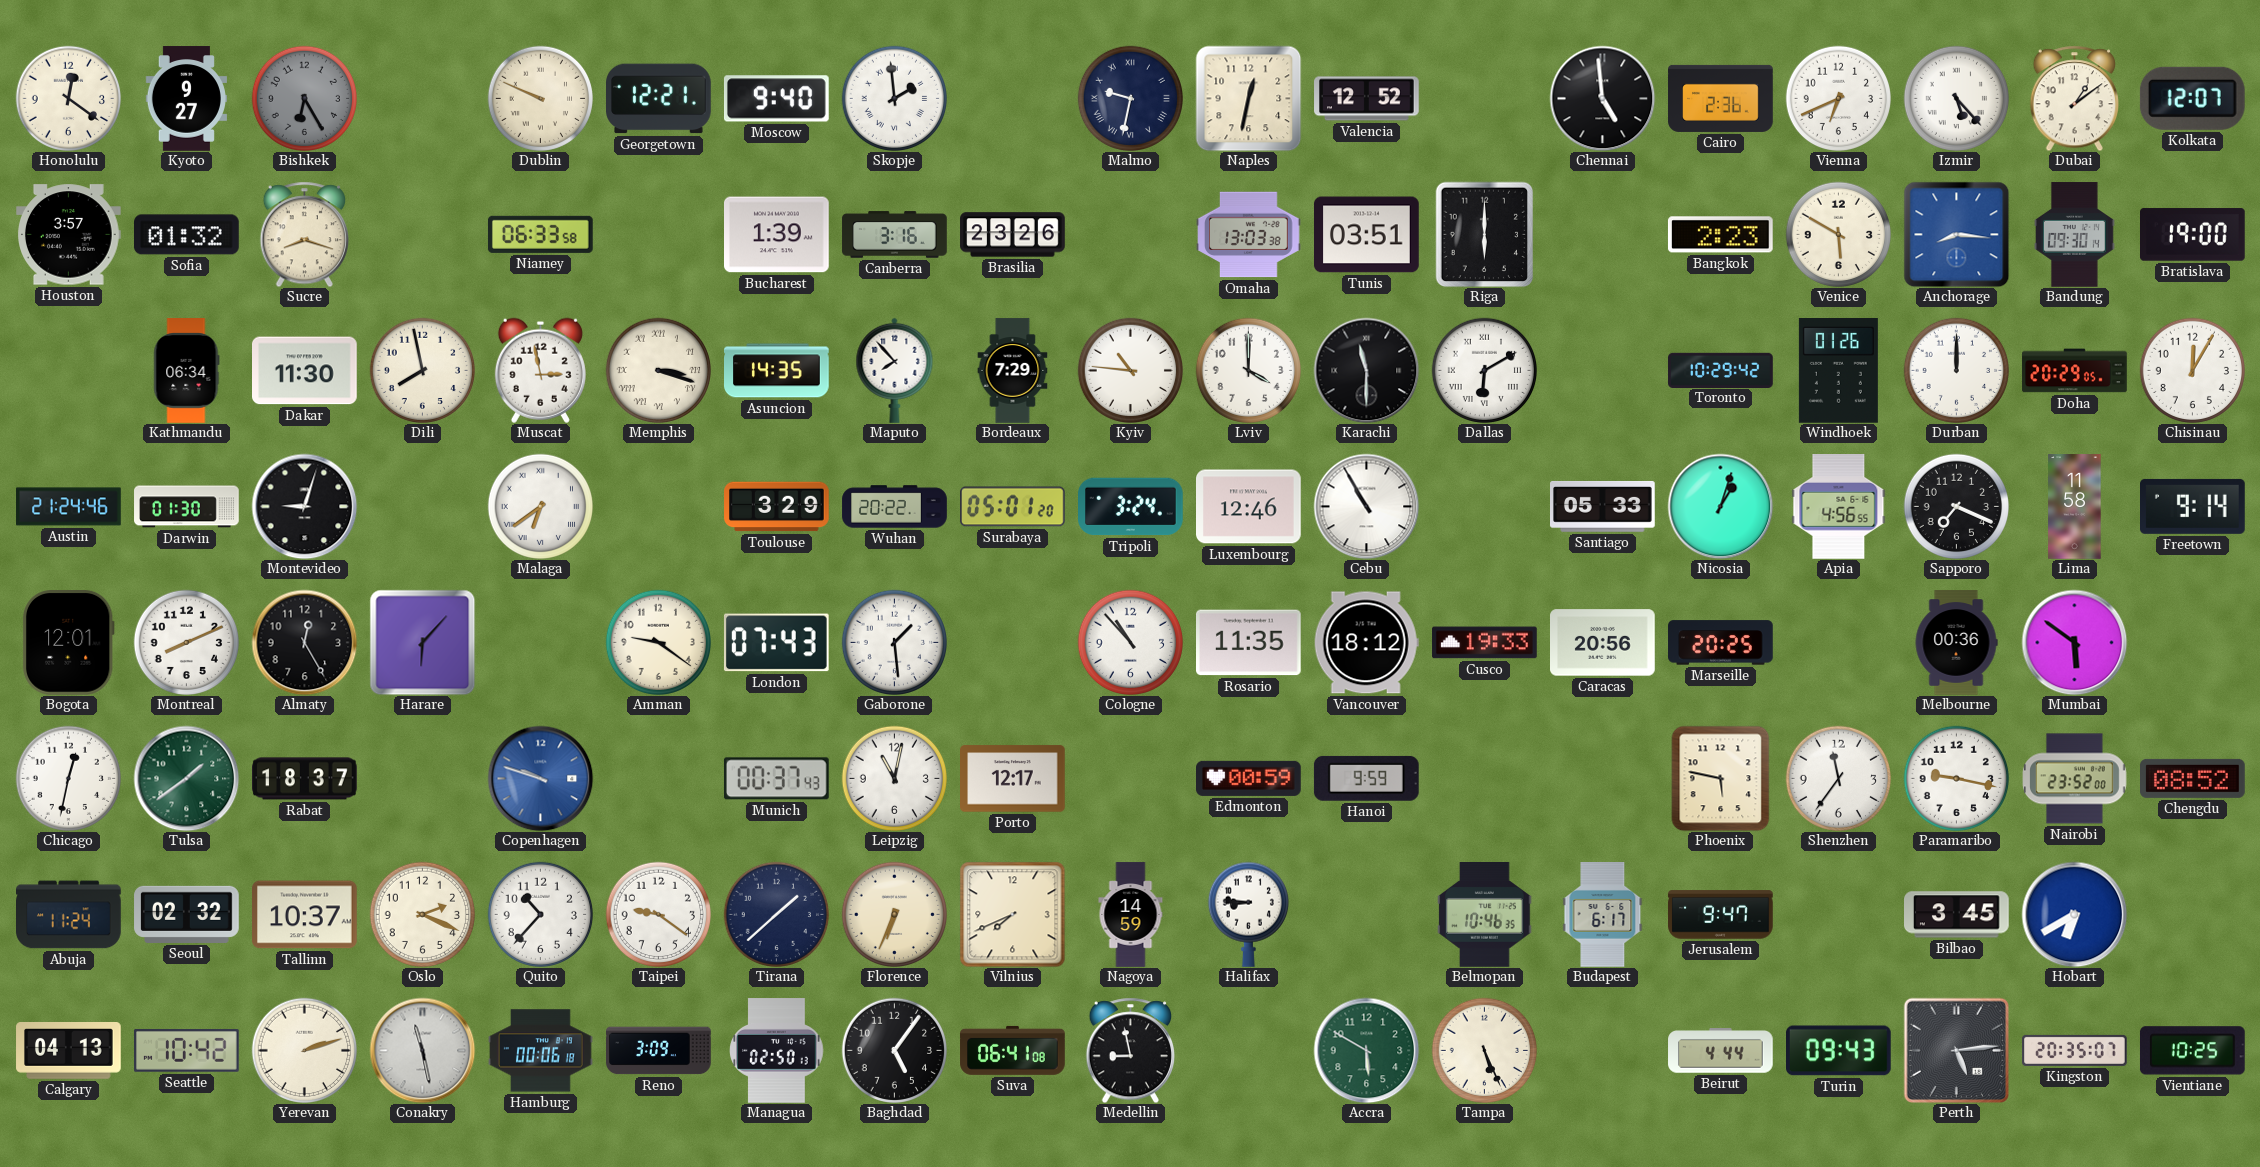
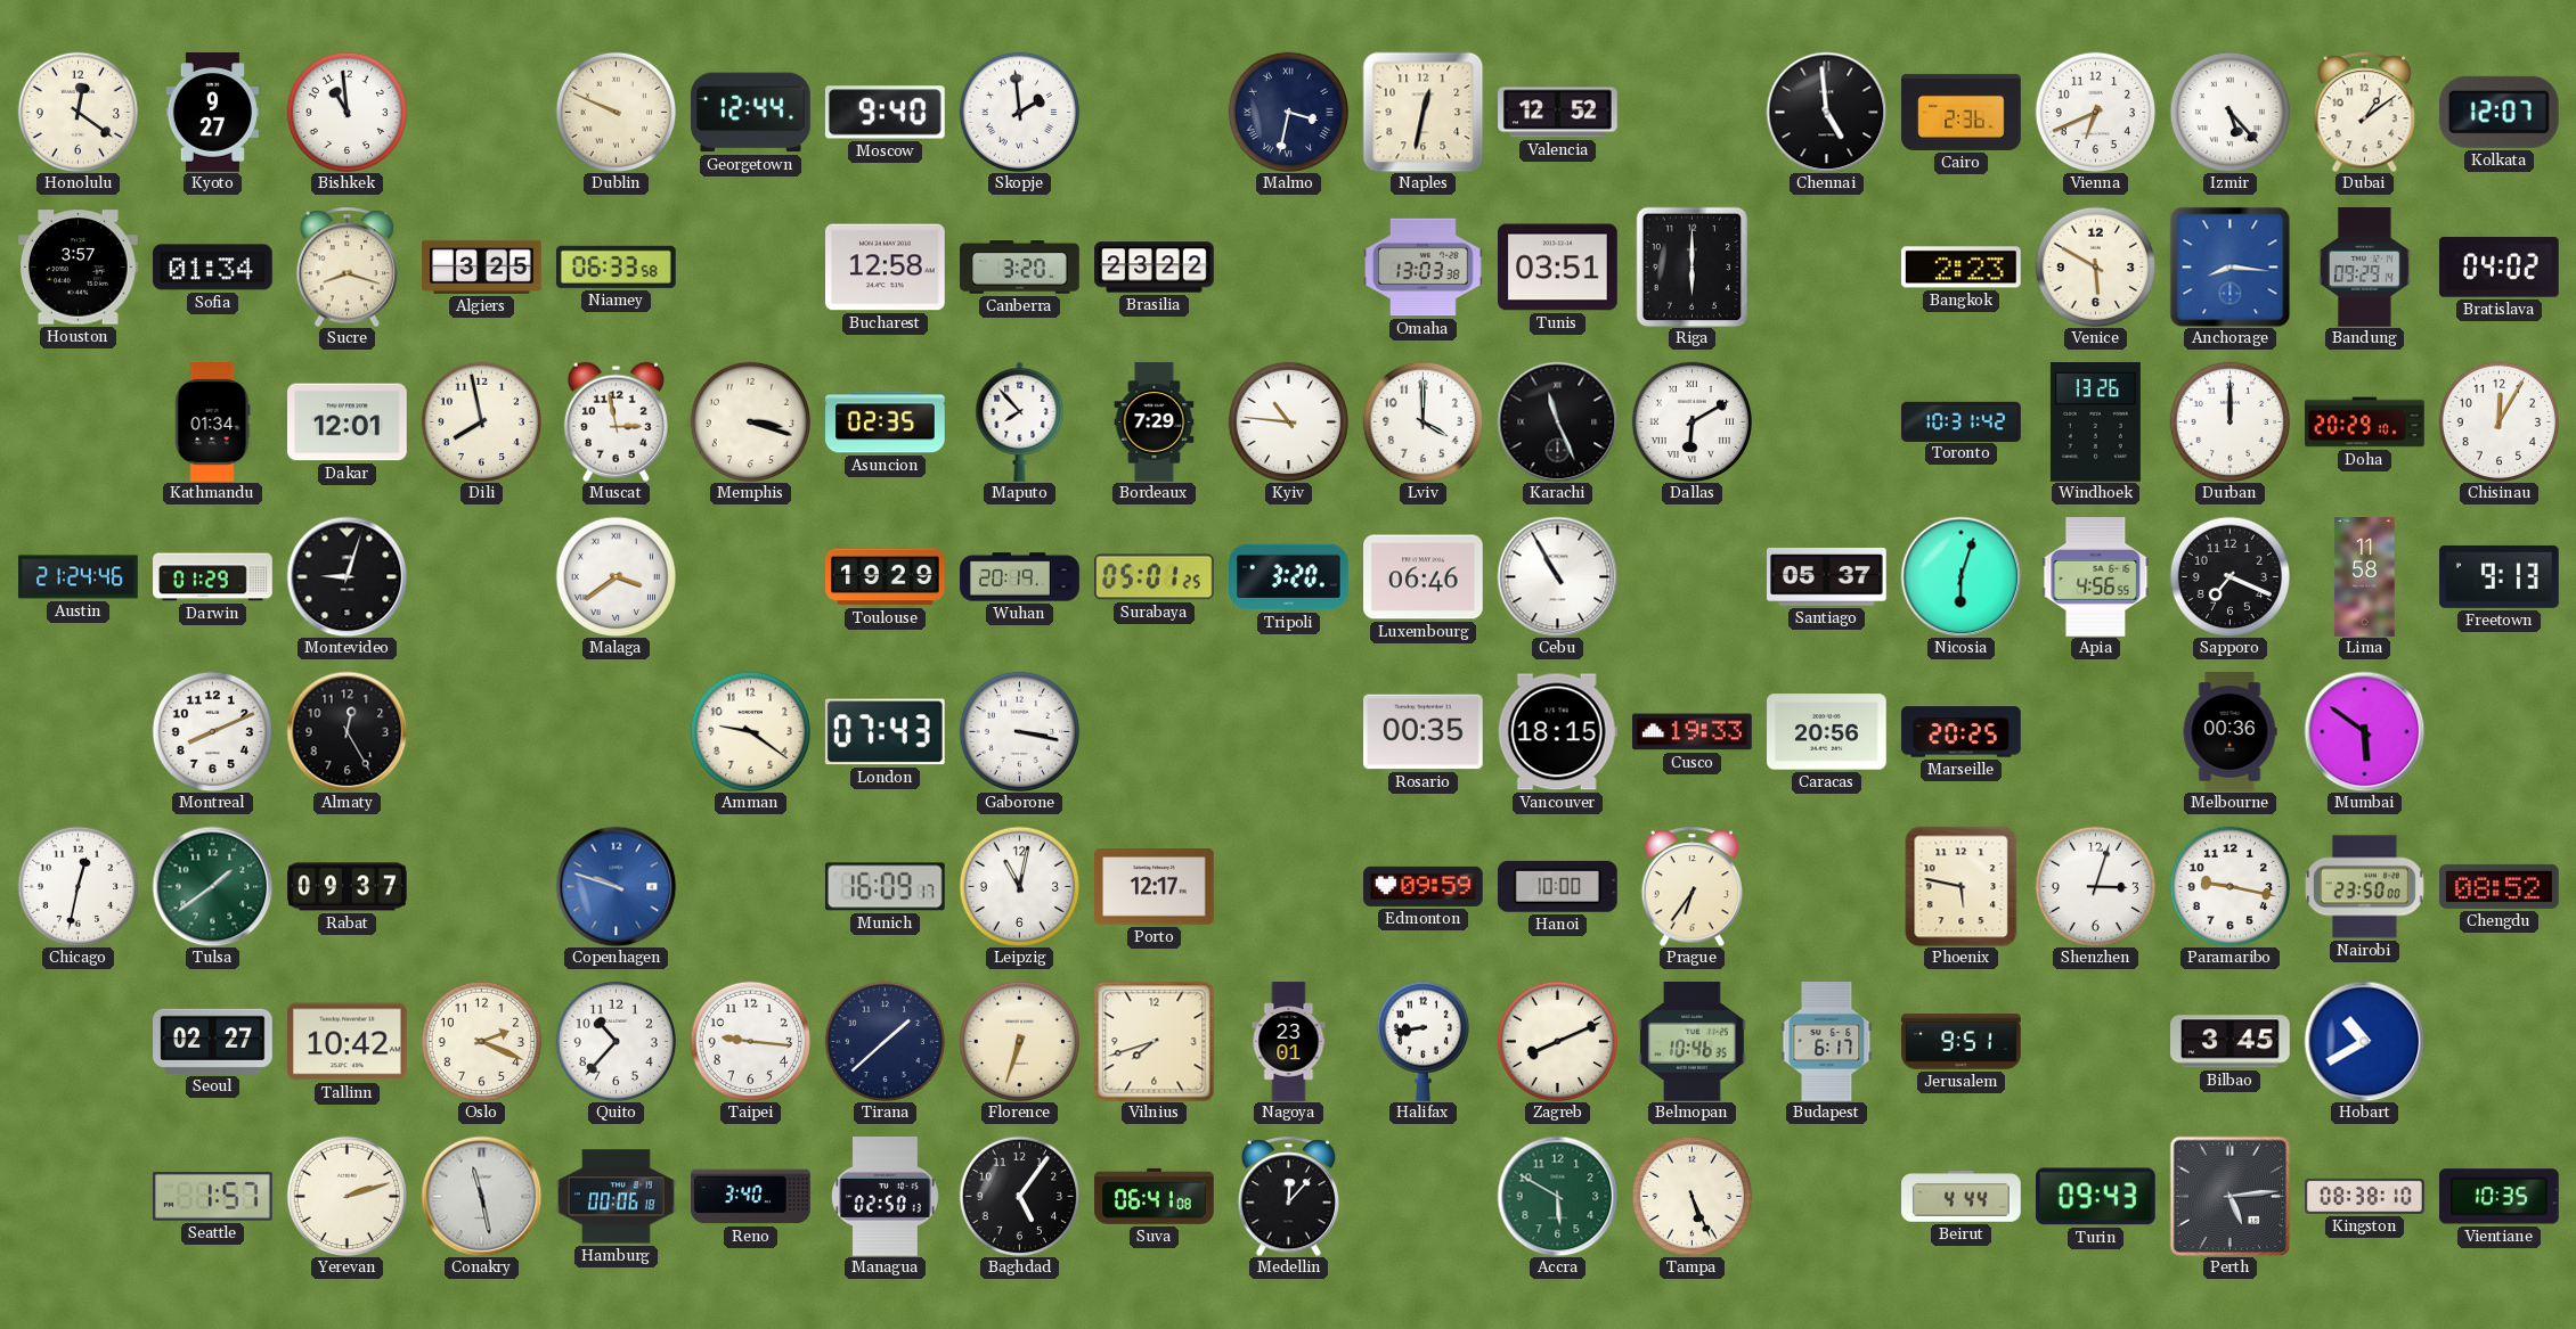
Bishkek: 6:25 -> 10:59 (347, 112)
Bishkek dial: grey -> white (347, 112)
Georgetown: 12:21 -> 12:44 (751, 113)
Malmo: 9:32 -> 3:32 (1288, 112)
Sofia: 01:32 -> 01:34 (213, 268)
Algiers: none -> 3:25 (482, 266)
Bucharest: 1:39 -> 12:58 (886, 268)
Canberra: 3:16 -> 3:20 (1020, 268)
Brasilia: 23:26 -> 23:22 (1155, 268)
Bandung: 09:30 -> 09:29 (2365, 268)
Bratislava: 19:00 -> 04:02 (2500, 268)
Kathmandu: 06:34 -> 01:34 (213, 423)
Dakar: 11:30 -> 12:01 (348, 423)
Memphis numerals: Roman -> Arabic (750, 421)
Asuncion: 14:35 -> 02:35 (886, 423)
Karachi: 11:30 -> 11:26 (1557, 421)
Toronto: 10:29 -> 10:31 (1962, 421)
Windhoek: 01:26 -> 13:26 (2095, 423)
Doha: 20:29:05 -> 20:29:10 (2365, 423)
Darwin: 01:30 -> 01:29 (213, 577)
Malaga: 6:39 -> 3:39 (616, 576)
Toulouse: 3:29 -> 19:29 (886, 577)
Wuhan: 20:22 -> 20:19 (1020, 577)
Surabaya: 05:01:20 -> 05:01:25 (1155, 577)
Tripoli: 3:24 -> 3:20 (1289, 577)
Luxembourg: 12:46 -> 06:46 (1424, 577)
Santiago: 05:33 -> 05:37 (1827, 577)
Nicosia: 1:03 -> 6:03 (1960, 576)
Freetown: 9:14 -> 9:13 (2500, 576)
Bogota: 12:01 -> none (68, 643)
Harare: 6:07 -> none (422, 642)
Gaborone: 1:29 -> 3:17 (1019, 731)
Cologne: 10:53 -> none (1130, 642)
Rosario: 11:35 -> 00:35 (1424, 732)
Vancouver: 18:12 -> 18:15 (1557, 732)
Rabat: 18:37 -> 09:37 (348, 887)
Munich: 00:37 -> 16:09 (885, 887)
Edmonton: 00:59 -> 09:59 (1424, 886)
Hanoi: 9:59 -> 10:00 (1557, 886)
Prague: none -> 6:36 (1691, 886)
Shenzhen: 11:36 -> 3:03 (2095, 886)
Nairobi: 23:52 -> 23:50 (2365, 887)
Abuja: 11:24 -> none (69, 915)
Seoul: 02:32 -> 02:27 (213, 1041)
Tallinn: 10:37 -> 10:42 (348, 1042)
Taipei: 9:21 -> 9:16 (750, 1041)
Florence: 6:34 -> 6:33 (1019, 1041)
Vilnius: 7:41 -> 7:42 (1154, 1041)
Nagoya: 14:59 -> 23:01 (1289, 1042)
Halifax: 8:46 -> 8:43 (1422, 1041)
Zagreb: none -> 8:11 (1557, 1041)
Jerusalem: 9:47 -> 9:51 (1962, 1042)
Hobart: 6:40 -> 10:40 (2364, 1041)
Calgary: 04:13 -> none (69, 1051)
Seattle: 10:42 -> 1:57 (213, 1197)
Reno: 3:09 -> 3:40 (751, 1197)
Medellin: 8:58 -> 12:07 (1288, 1196)
Kingston: 20:35 -> 08:38 (2365, 1196)
Vientiane: 10:25 -> 10:35 (2498, 1197)
